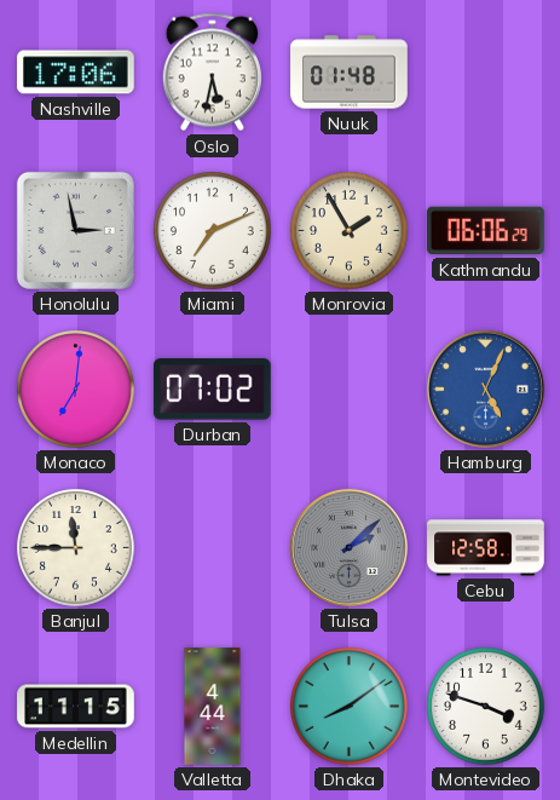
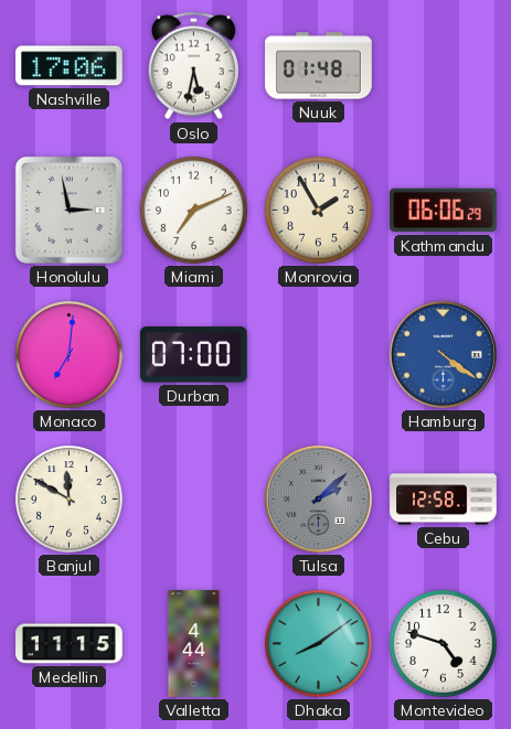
Durban: 07:02 -> 07:00 (193, 355)
Hamburg: 5:04 -> 4:21 (443, 354)
Banjul: 11:45 -> 11:50 (70, 500)
Montevideo: 3:48 -> 4:48 (444, 644)
